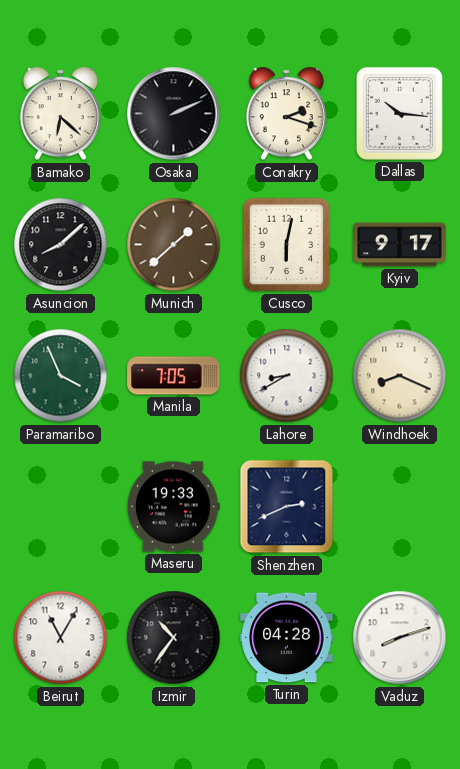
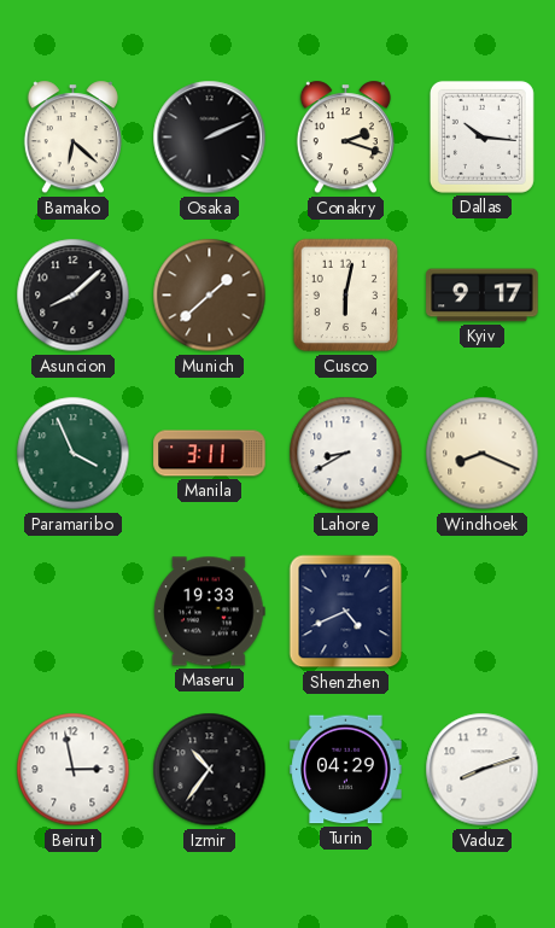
Manila: 7:05 -> 3:11 (210, 454)
Shenzhen: 2:41 -> 4:41 (346, 612)
Beirut: 11:05 -> 2:58 (74, 770)
Turin: 04:28 -> 04:29 (346, 770)
